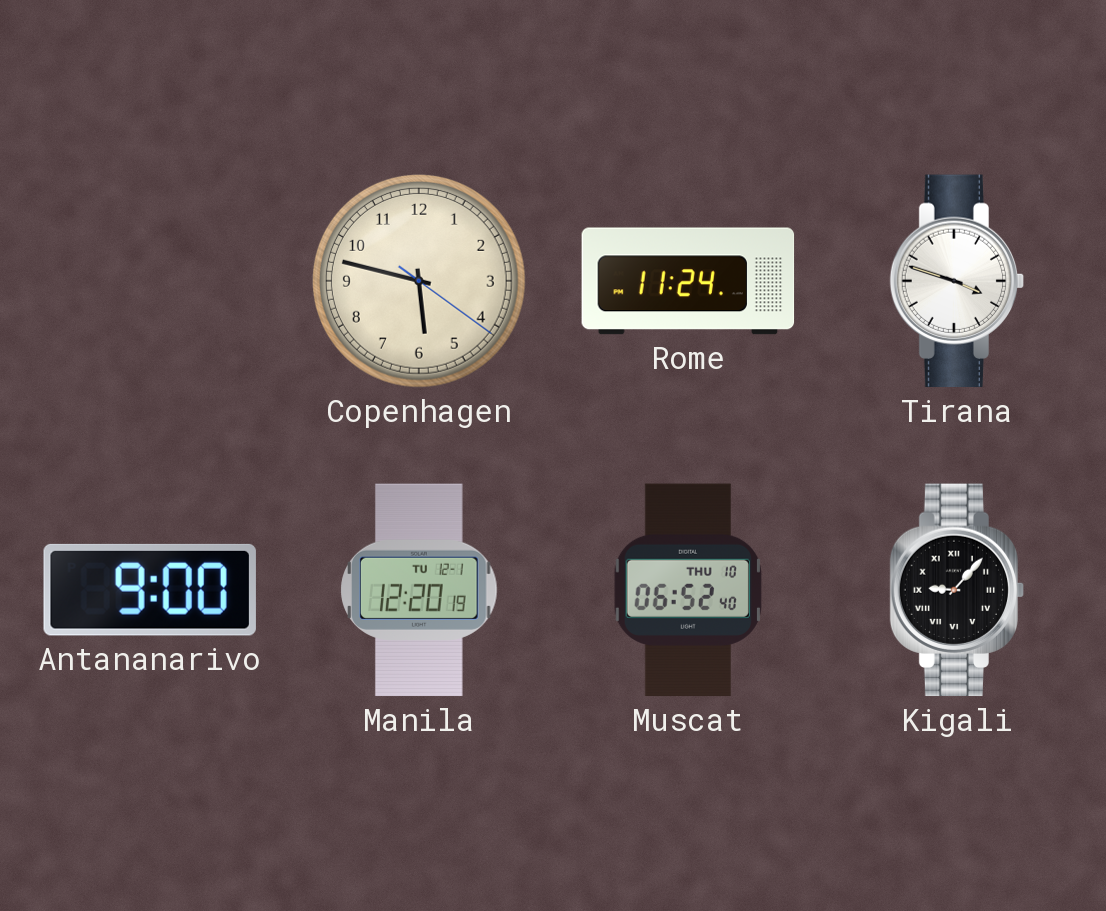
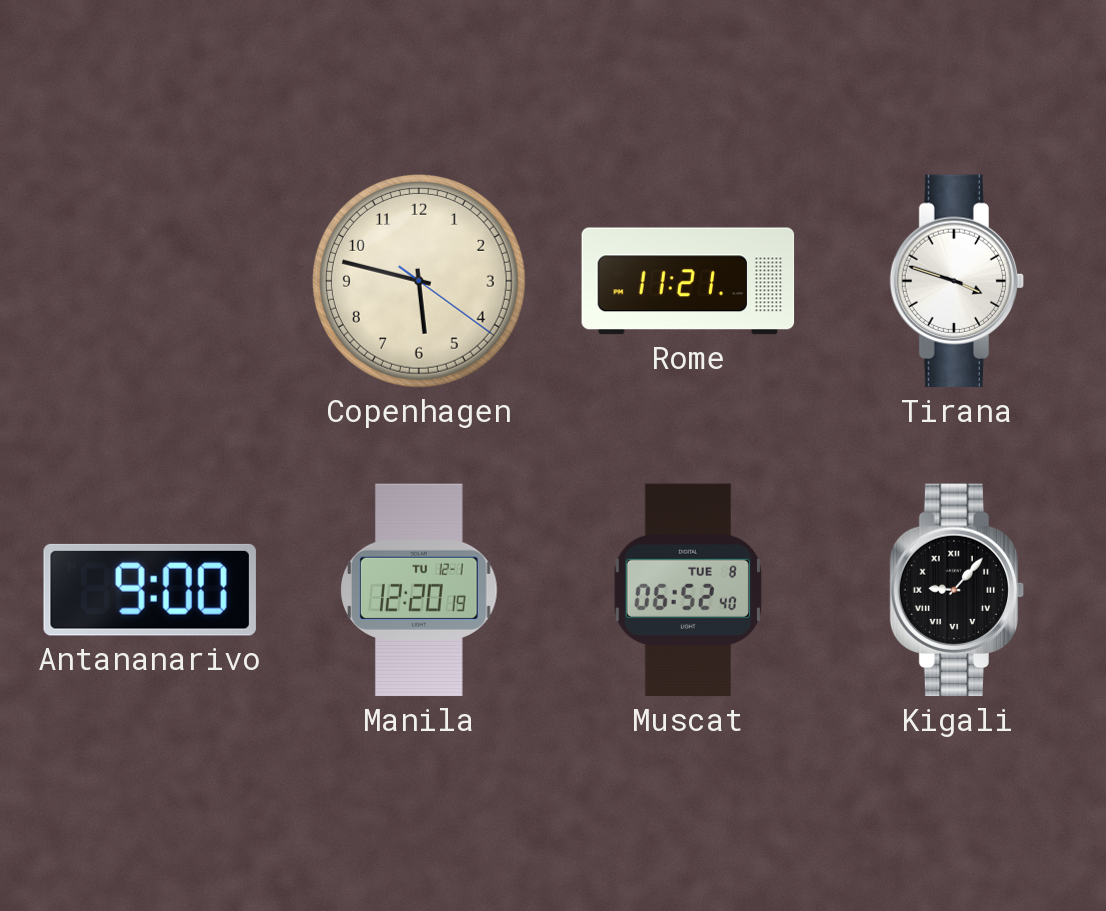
Rome: 11:24 -> 11:21 (688, 281)
Muscat date: THU 10 -> TUE 8 (688, 590)
